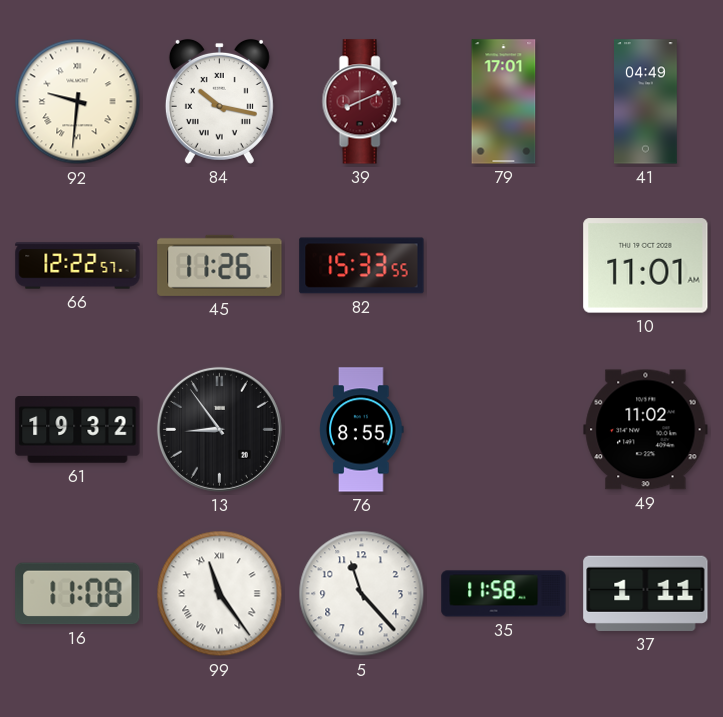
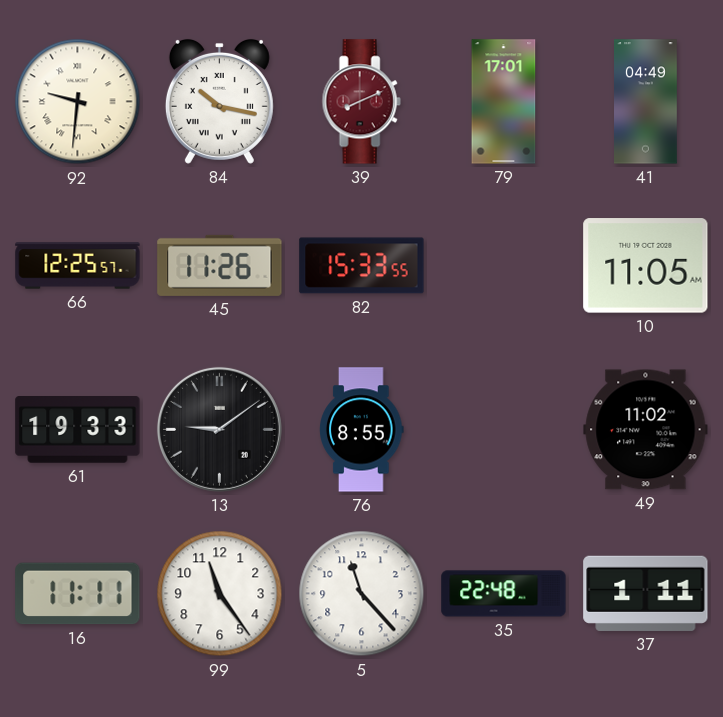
66: 12:22 -> 12:25 (78, 266)
10: 11:01 -> 11:05 (646, 266)
61: 19:32 -> 19:33 (78, 430)
13: 8:54 -> 9:09 (219, 429)
16: 11:08 -> 11:11 (78, 594)
99 numerals: Roman -> Arabic (220, 594)
35: 11:58 -> 22:48 (504, 594)
